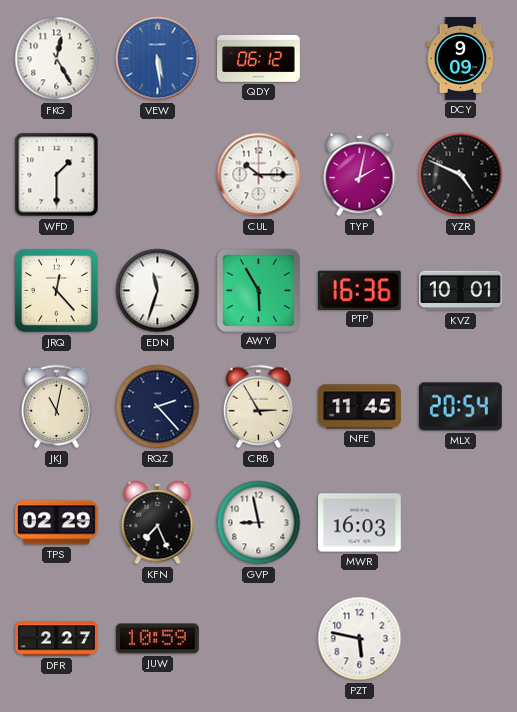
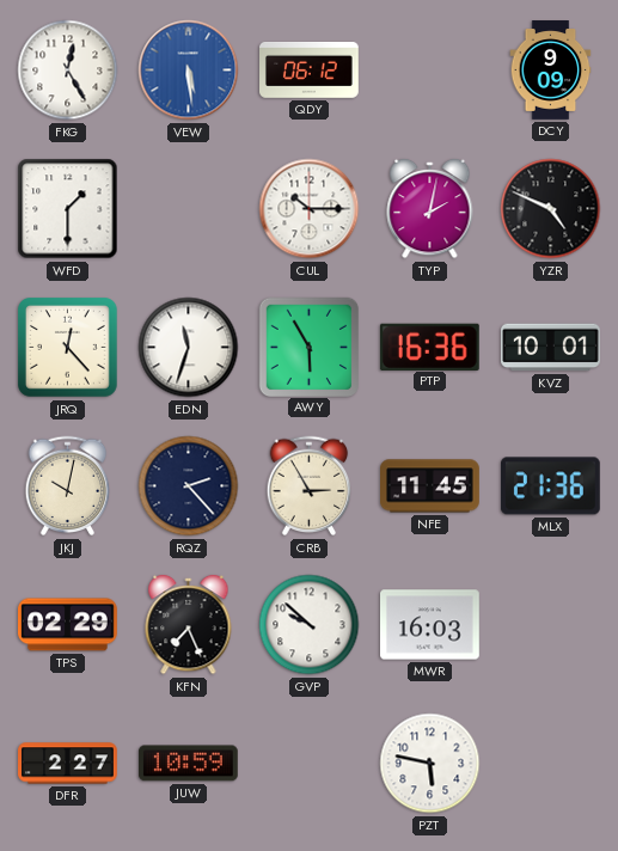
JKJ: 11:02 -> 10:02 (68, 486)
MLX: 20:54 -> 21:36 (550, 486)
GVP: 8:58 -> 9:52 (310, 625)
